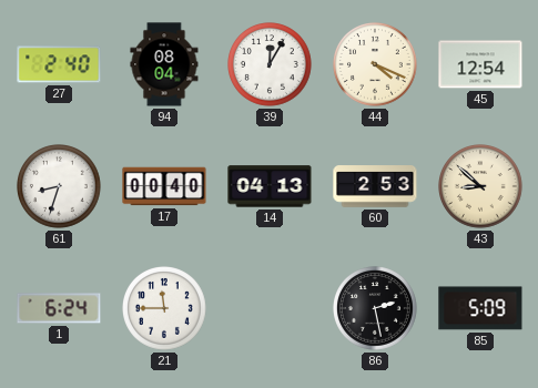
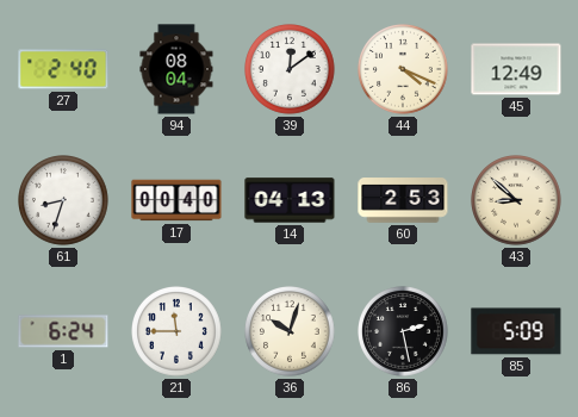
39: 12:05 -> 12:09 (291, 70)
45: 12:54 -> 12:49 (516, 69)
36: none -> 10:03 (291, 332)
